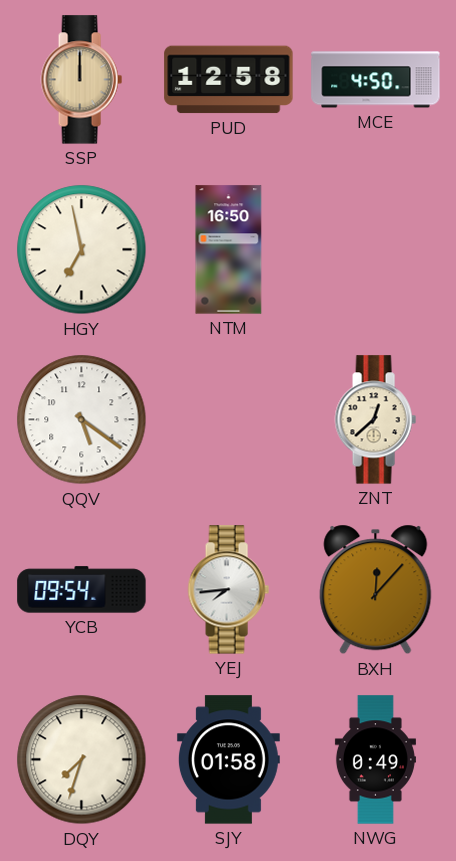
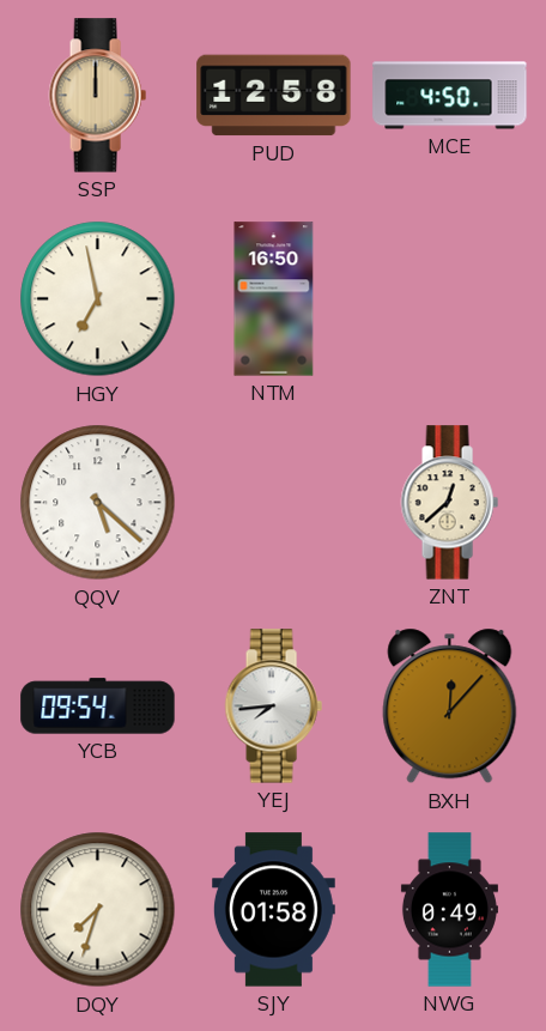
QQV: 5:21 -> 5:22 (98, 503)
